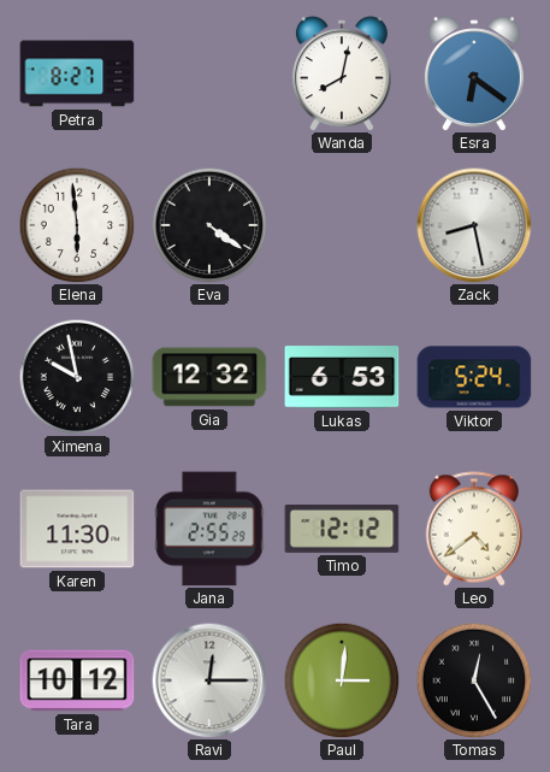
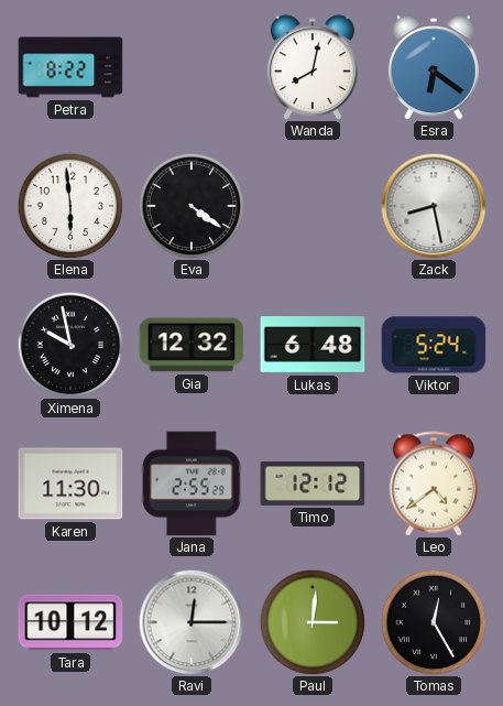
Petra: 8:27 -> 8:22 (70, 67)
Lukas: 6:53 -> 6:48 (313, 345)
